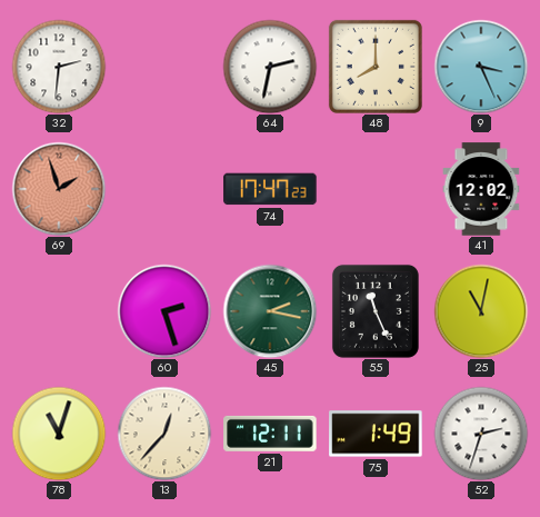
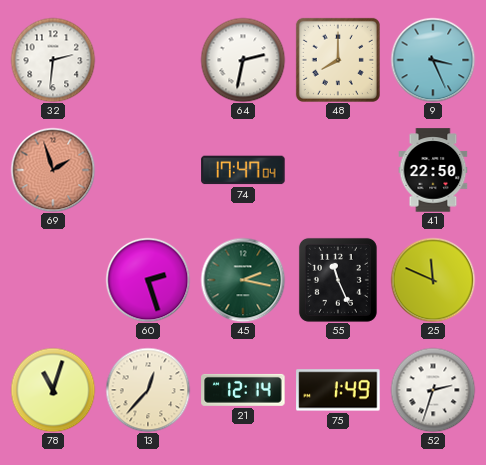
74: 17:47:23 -> 17:47:04 (243, 170)
41: 12:02 -> 22:50 (433, 170)
25: 11:02 -> 11:49 (433, 280)
21: 12:11 -> 12:14 (243, 390)
